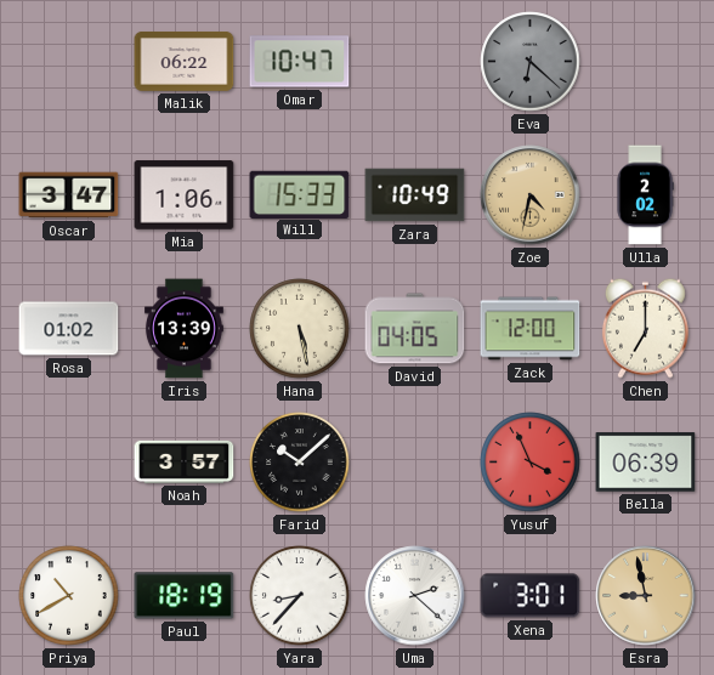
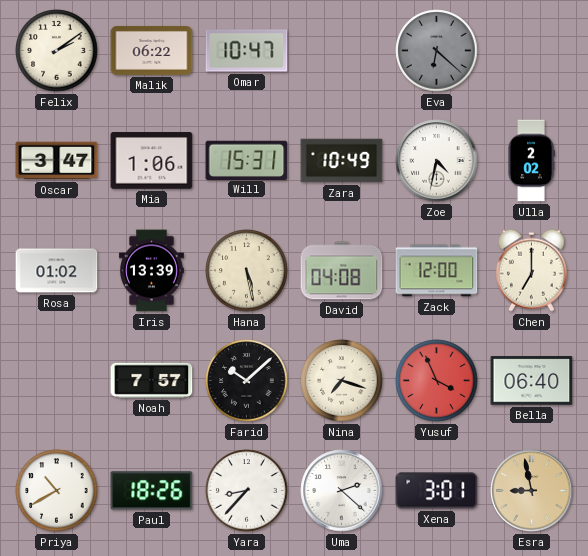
Felix: none -> 2:09 (57, 51)
Will: 15:33 -> 15:31 (247, 160)
Zoe dial: champagne -> white (437, 161)
David: 04:05 -> 04:08 (342, 271)
Noah: 3:57 -> 7:57 (152, 380)
Nina: none -> 7:18 (342, 381)
Bella: 06:39 -> 06:40 (532, 381)
Paul: 18:19 -> 18:26 (152, 491)
